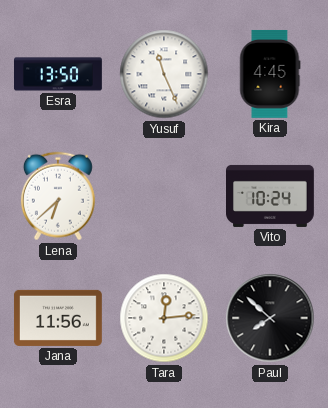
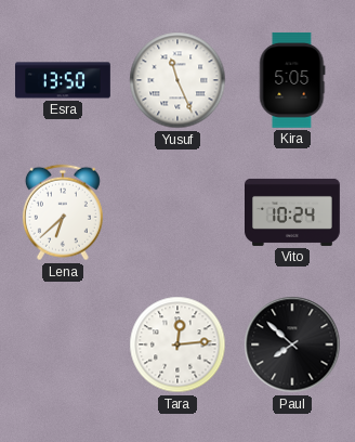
Kira: 4:45 -> 5:05 (292, 80)
Jana: 11:56 -> none (58, 318)
